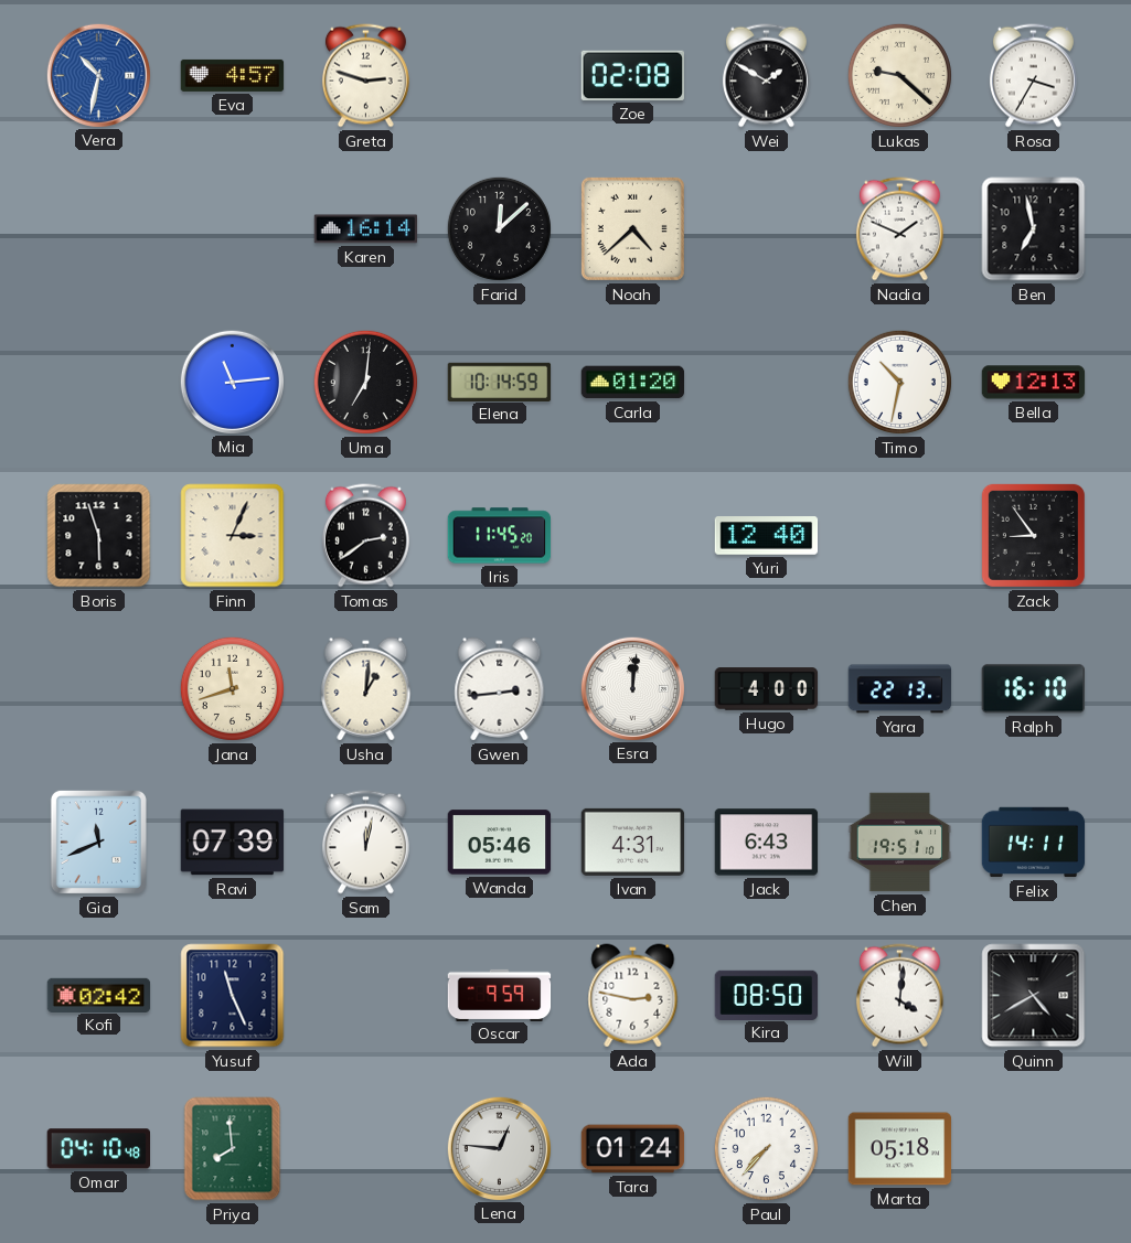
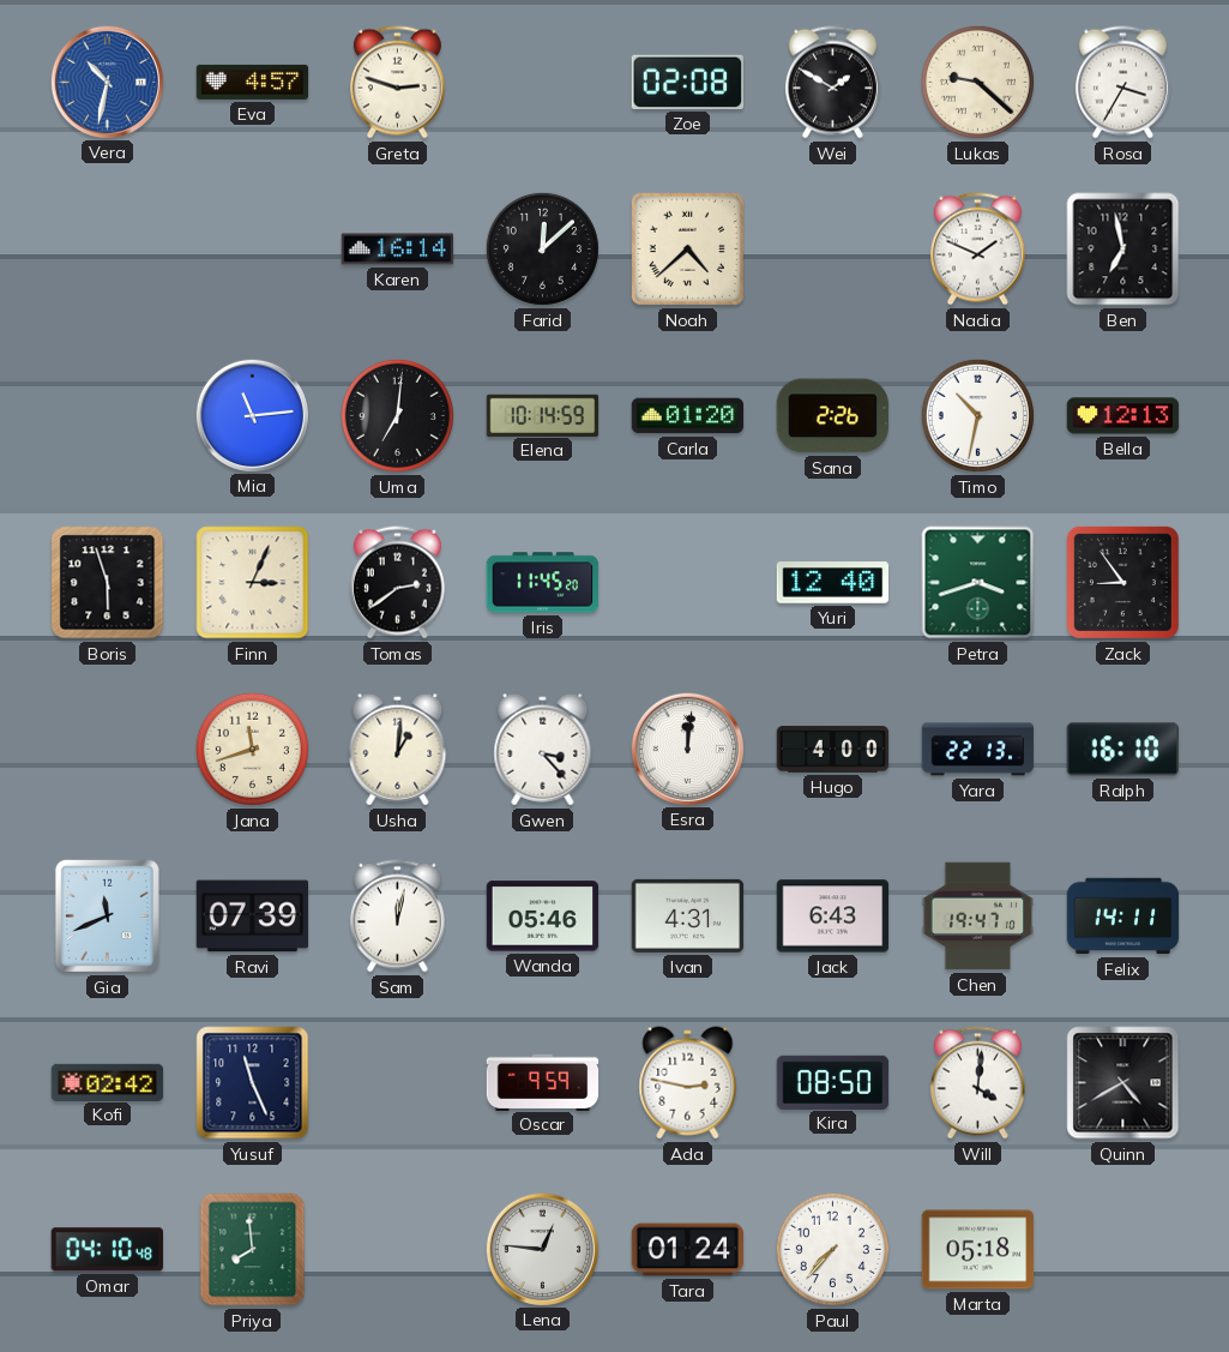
Sana: none -> 2:26 (832, 416)
Petra: none -> 3:42 (978, 583)
Gwen: 2:44 -> 3:23 (543, 750)
Chen: 19:51 -> 19:47 (978, 917)
